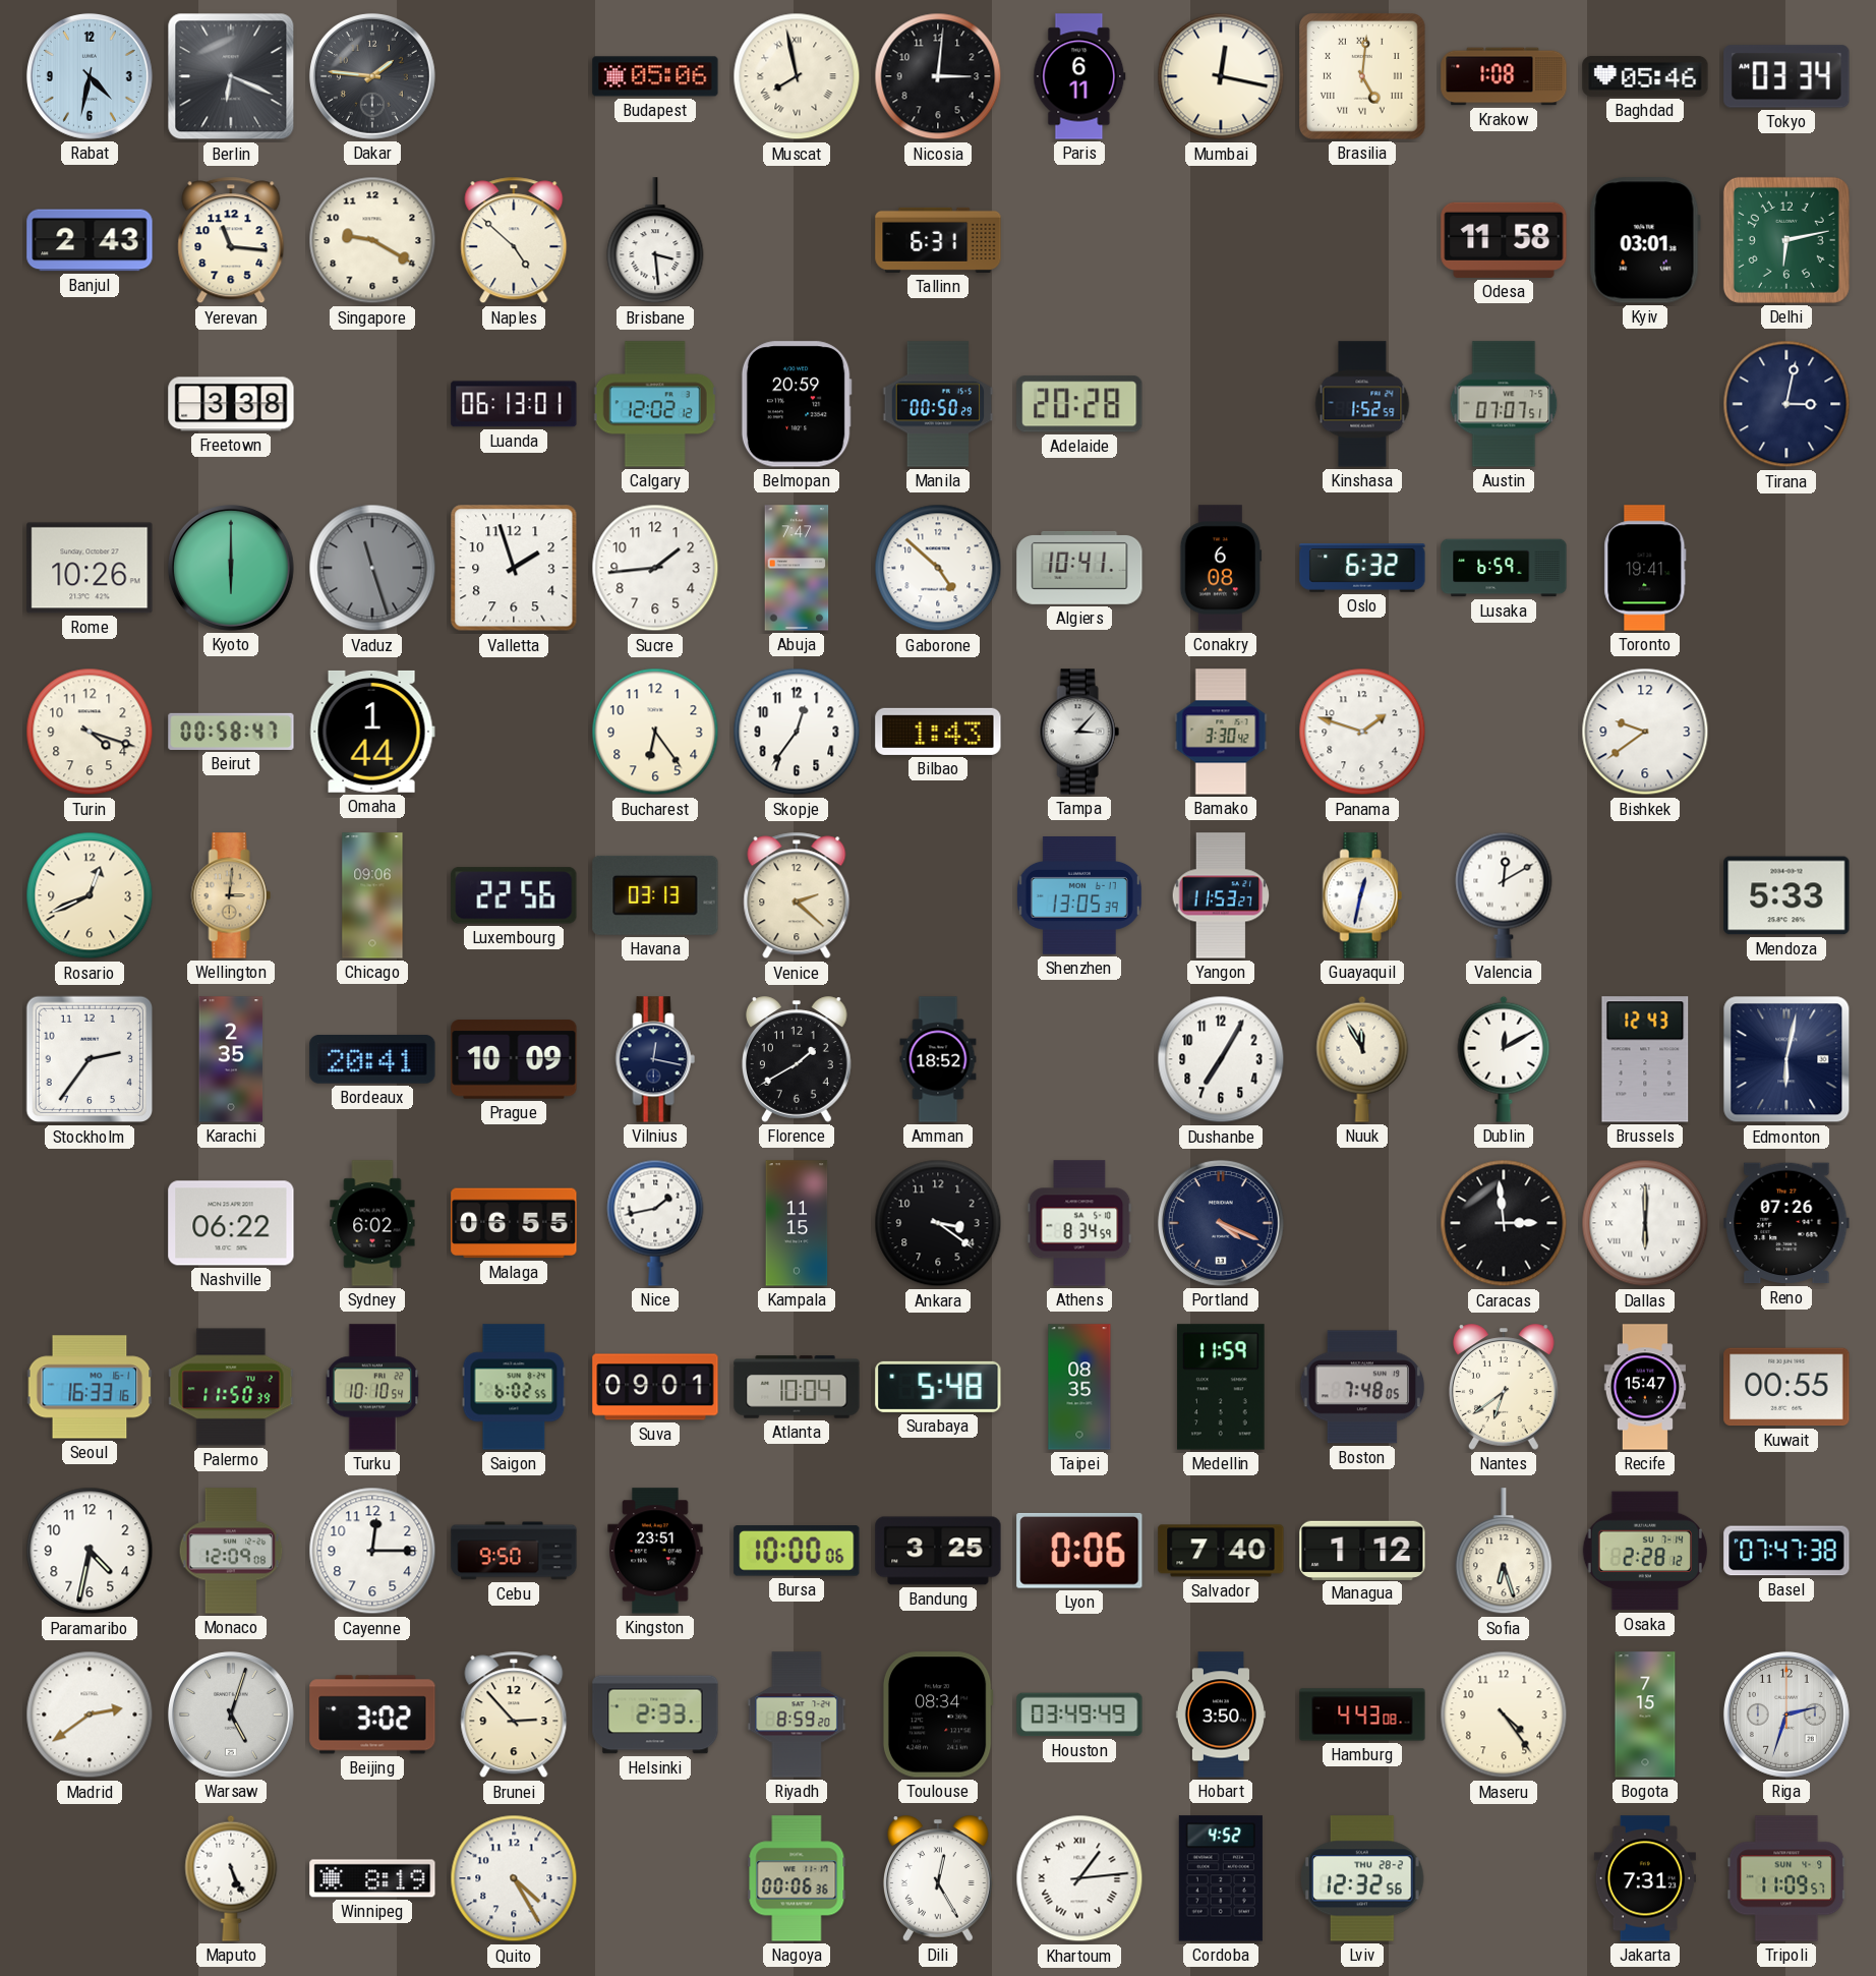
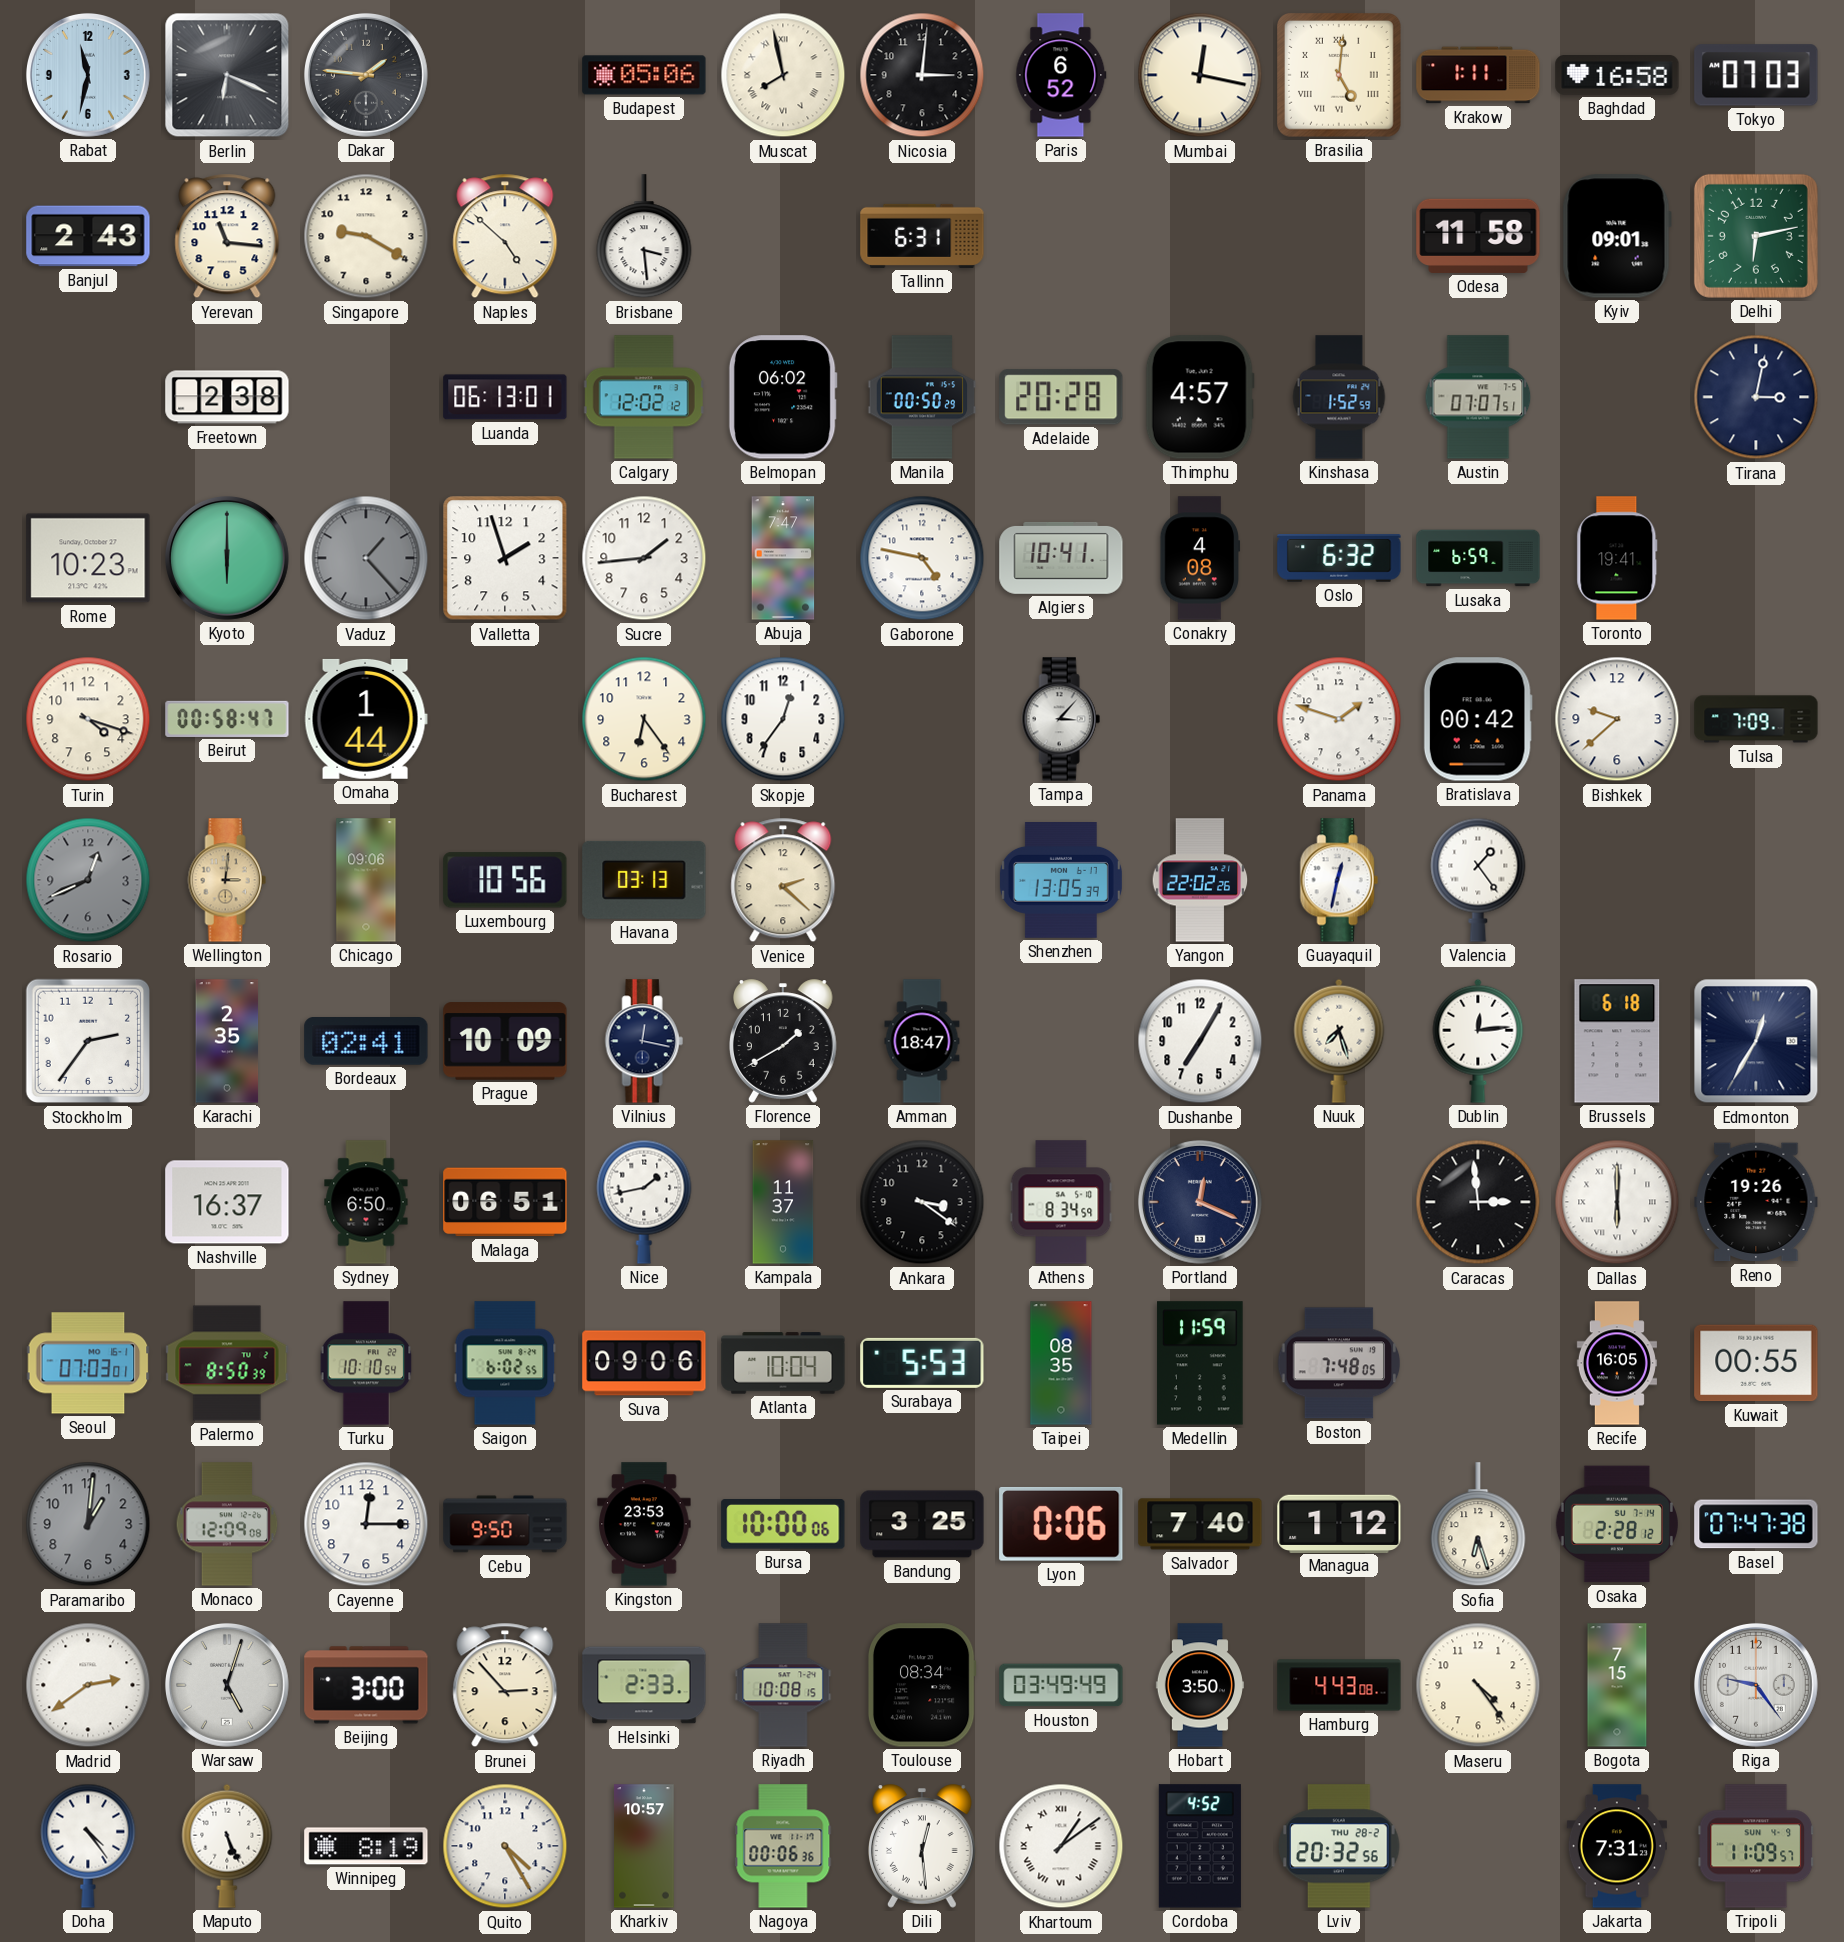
Rabat: 4:32 -> 11:32 (88, 75)
Paris: 6:11 -> 6:52 (1061, 75)
Krakow: 1:08 -> 1:11 (1478, 75)
Baghdad: 05:46 -> 16:58 (1617, 76)
Tokyo: 03:34 -> 07:03 (1756, 75)
Kyiv: 03:01 -> 09:01 (1617, 236)
Freetown: 3:38 -> 2:38 (227, 397)
Belmopan: 20:59 -> 06:02 (783, 397)
Thimphu: none -> 4:57 (1200, 397)
Rome: 10:26 -> 10:23 (88, 558)
Vaduz: 11:27 -> 1:23 (366, 558)
Gaborone: 4:52 -> 4:47 (922, 558)
Conakry: 6:08 -> 4:08 (1200, 558)
Bilbao: 1:43 -> none (938, 732)
Bamako: 3:30 -> none (1221, 732)
Bratislava: none -> 00:42 (1478, 719)
Bishkek: 9:39 -> 9:38 (1617, 719)
Tulsa: none -> 7:09 (1756, 719)
Rosario dial: cream -> grey (88, 880)
Luxembourg: 22:56 -> 10:56 (505, 880)
Yangon: 11:53 -> 22:02 (1200, 880)
Valencia: 12:10 -> 1:24 (1478, 880)
Mendoza: 5:33 -> none (1786, 895)
Bordeaux: 20:41 -> 02:41 (366, 1041)
Amman: 18:52 -> 18:47 (922, 1041)
Nuuk: 11:55 -> 7:27 (1339, 1041)
Dublin: 12:10 -> 12:14 (1478, 1041)
Brussels: 12:43 -> 6:18 (1617, 1041)
Edmonton: 6:02 -> 12:35 (1756, 1041)
Nashville: 06:22 -> 16:37 (227, 1202)
Sydney: 6:02 -> 6:50 (366, 1202)
Malaga: 06:55 -> 06:51 (505, 1202)
Kampala: 11:15 -> 11:37 (783, 1202)
Portland: 4:19 -> 12:19 (1200, 1202)
Reno: 07:26 -> 19:26 (1756, 1202)
Seoul: 16:33 -> 07:03 (88, 1363)
Palermo: 11:50 -> 8:50 (227, 1363)
Suva: 09:01 -> 09:06 (644, 1363)
Surabaya: 5:48 -> 5:53 (922, 1363)
Nantes: 6:39 -> none (1505, 1387)
Recife: 15:47 -> 16:05 (1617, 1363)
Paramaribo: 4:32 -> 1:01 (88, 1524)
Paramaribo dial: white -> grey (88, 1524)
Kingston: 23:51 -> 23:53 (644, 1524)
Beijing: 3:02 -> 3:00 (366, 1685)
Riyadh: 8:59 -> 10:08 (783, 1685)
Riga: 2:33 -> 9:24 (1756, 1685)
Doha: none -> 4:24 (88, 1846)
Kharkiv: none -> 10:57 (645, 1846)
Dili: 12:25 -> 12:29 (923, 1846)
Khartoum: 1:14 -> 1:09 (1061, 1846)
Lviv: 12:32 -> 20:32 (1339, 1846)
